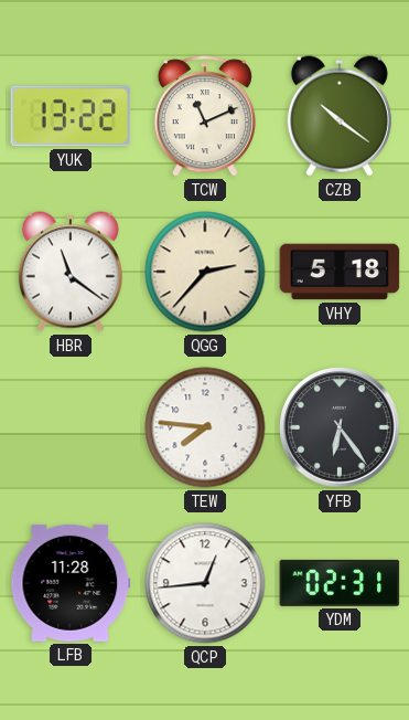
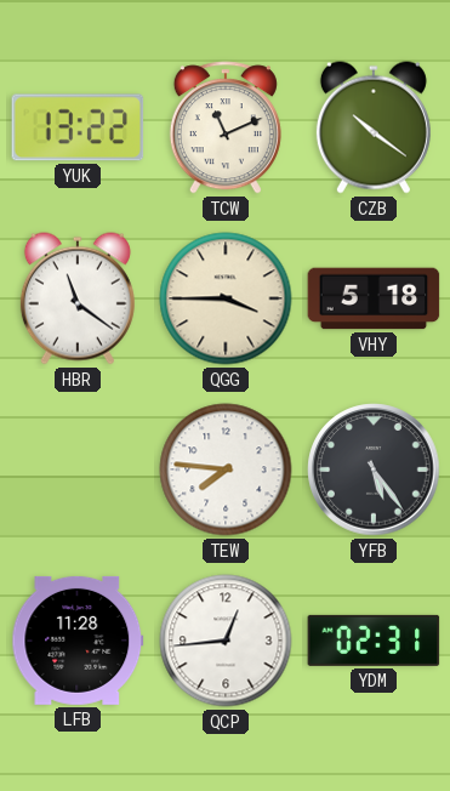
QGG: 2:37 -> 3:45 (226, 298)
YFB: 6:24 -> 5:24 (374, 470)
